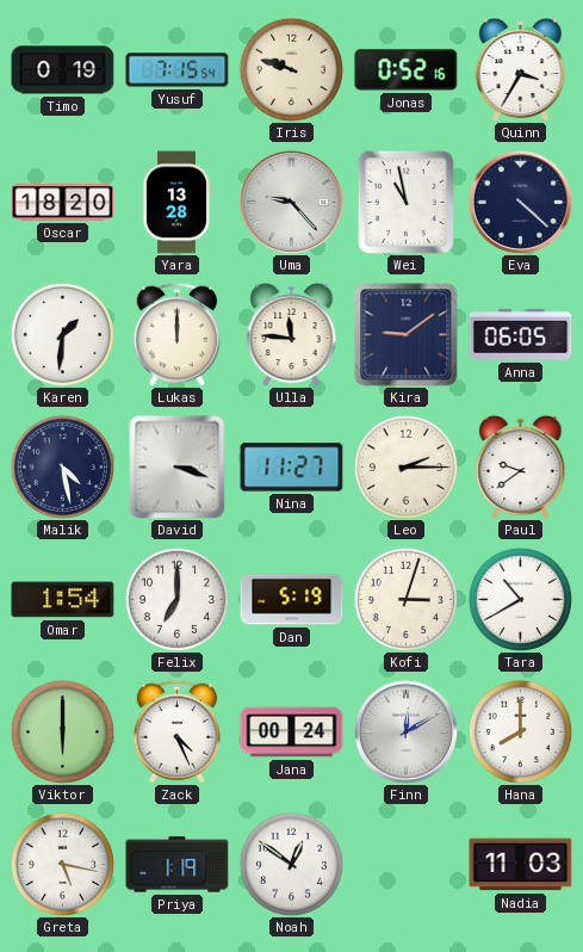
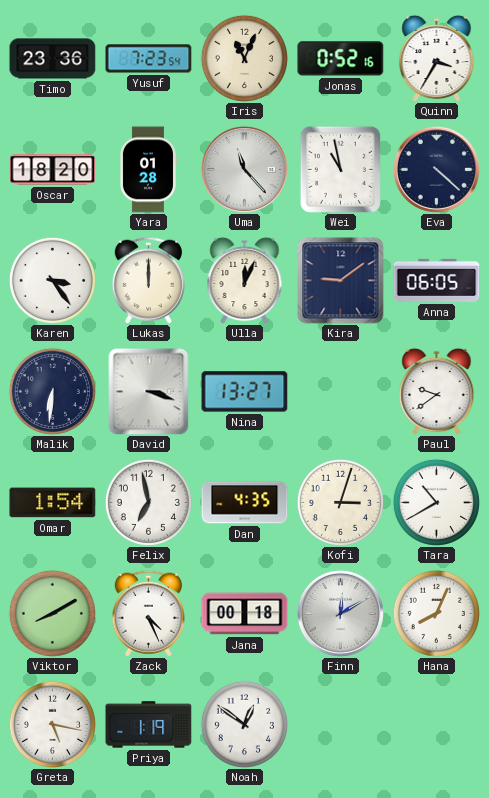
Timo: 0:19 -> 23:36 (53, 59)
Yusuf: 7:15 -> 7:23 (149, 59)
Iris: 9:48 -> 11:04 (244, 58)
Yara: 13:28 -> 01:28 (148, 170)
Uma: 9:23 -> 11:23 (244, 169)
Karen: 1:31 -> 3:24 (52, 280)
Ulla: 11:46 -> 12:04 (245, 280)
Malik: 4:28 -> 6:31 (52, 391)
Nina: 11:27 -> 13:27 (245, 392)
Leo: 2:15 -> none (405, 466)
Felix: 7:00 -> 6:58 (148, 502)
Dan: 5:19 -> 4:35 (245, 503)
Viktor: 6:00 -> 8:10 (52, 613)
Jana: 00:24 -> 00:18 (245, 614)
Hana: 8:00 -> 8:04 (436, 613)
Nadia: 11:03 -> none (521, 865)
